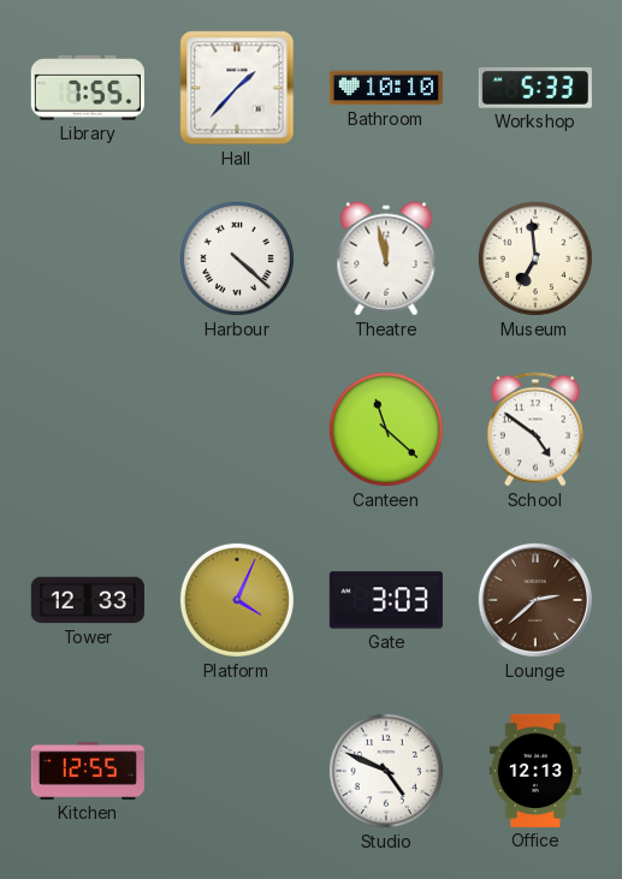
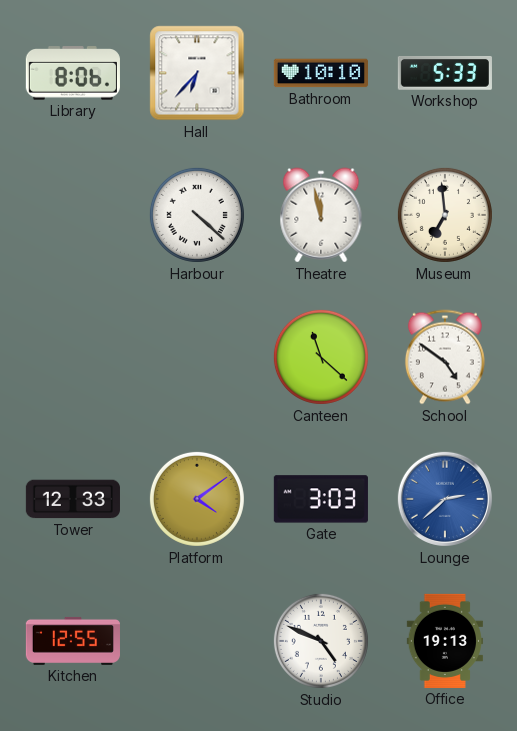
Library: 7:55 -> 8:06 (73, 73)
Hall: 1:37 -> 6:37 (197, 73)
Platform: 4:04 -> 4:09 (197, 499)
Lounge dial: brown -> blue (445, 499)
Office: 12:13 -> 19:13 (445, 641)
